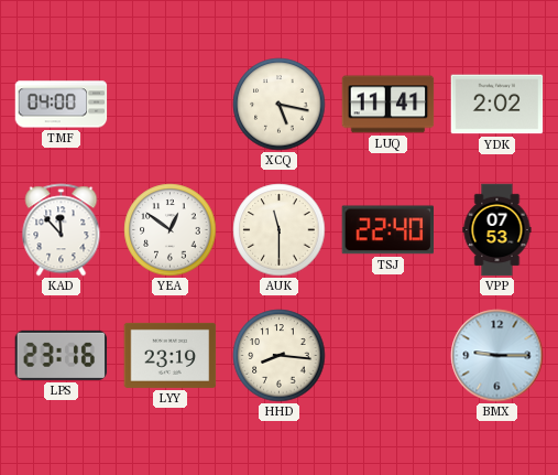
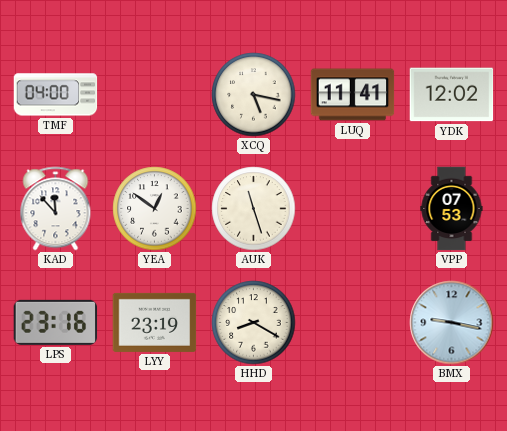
YDK: 2:02 -> 12:02 (452, 95)
AUK: 11:30 -> 11:27 (254, 209)
TSJ: 22:40 -> none (387, 230)
HHD: 8:16 -> 8:20 (254, 323)
BMX: 9:15 -> 9:17 (452, 323)
